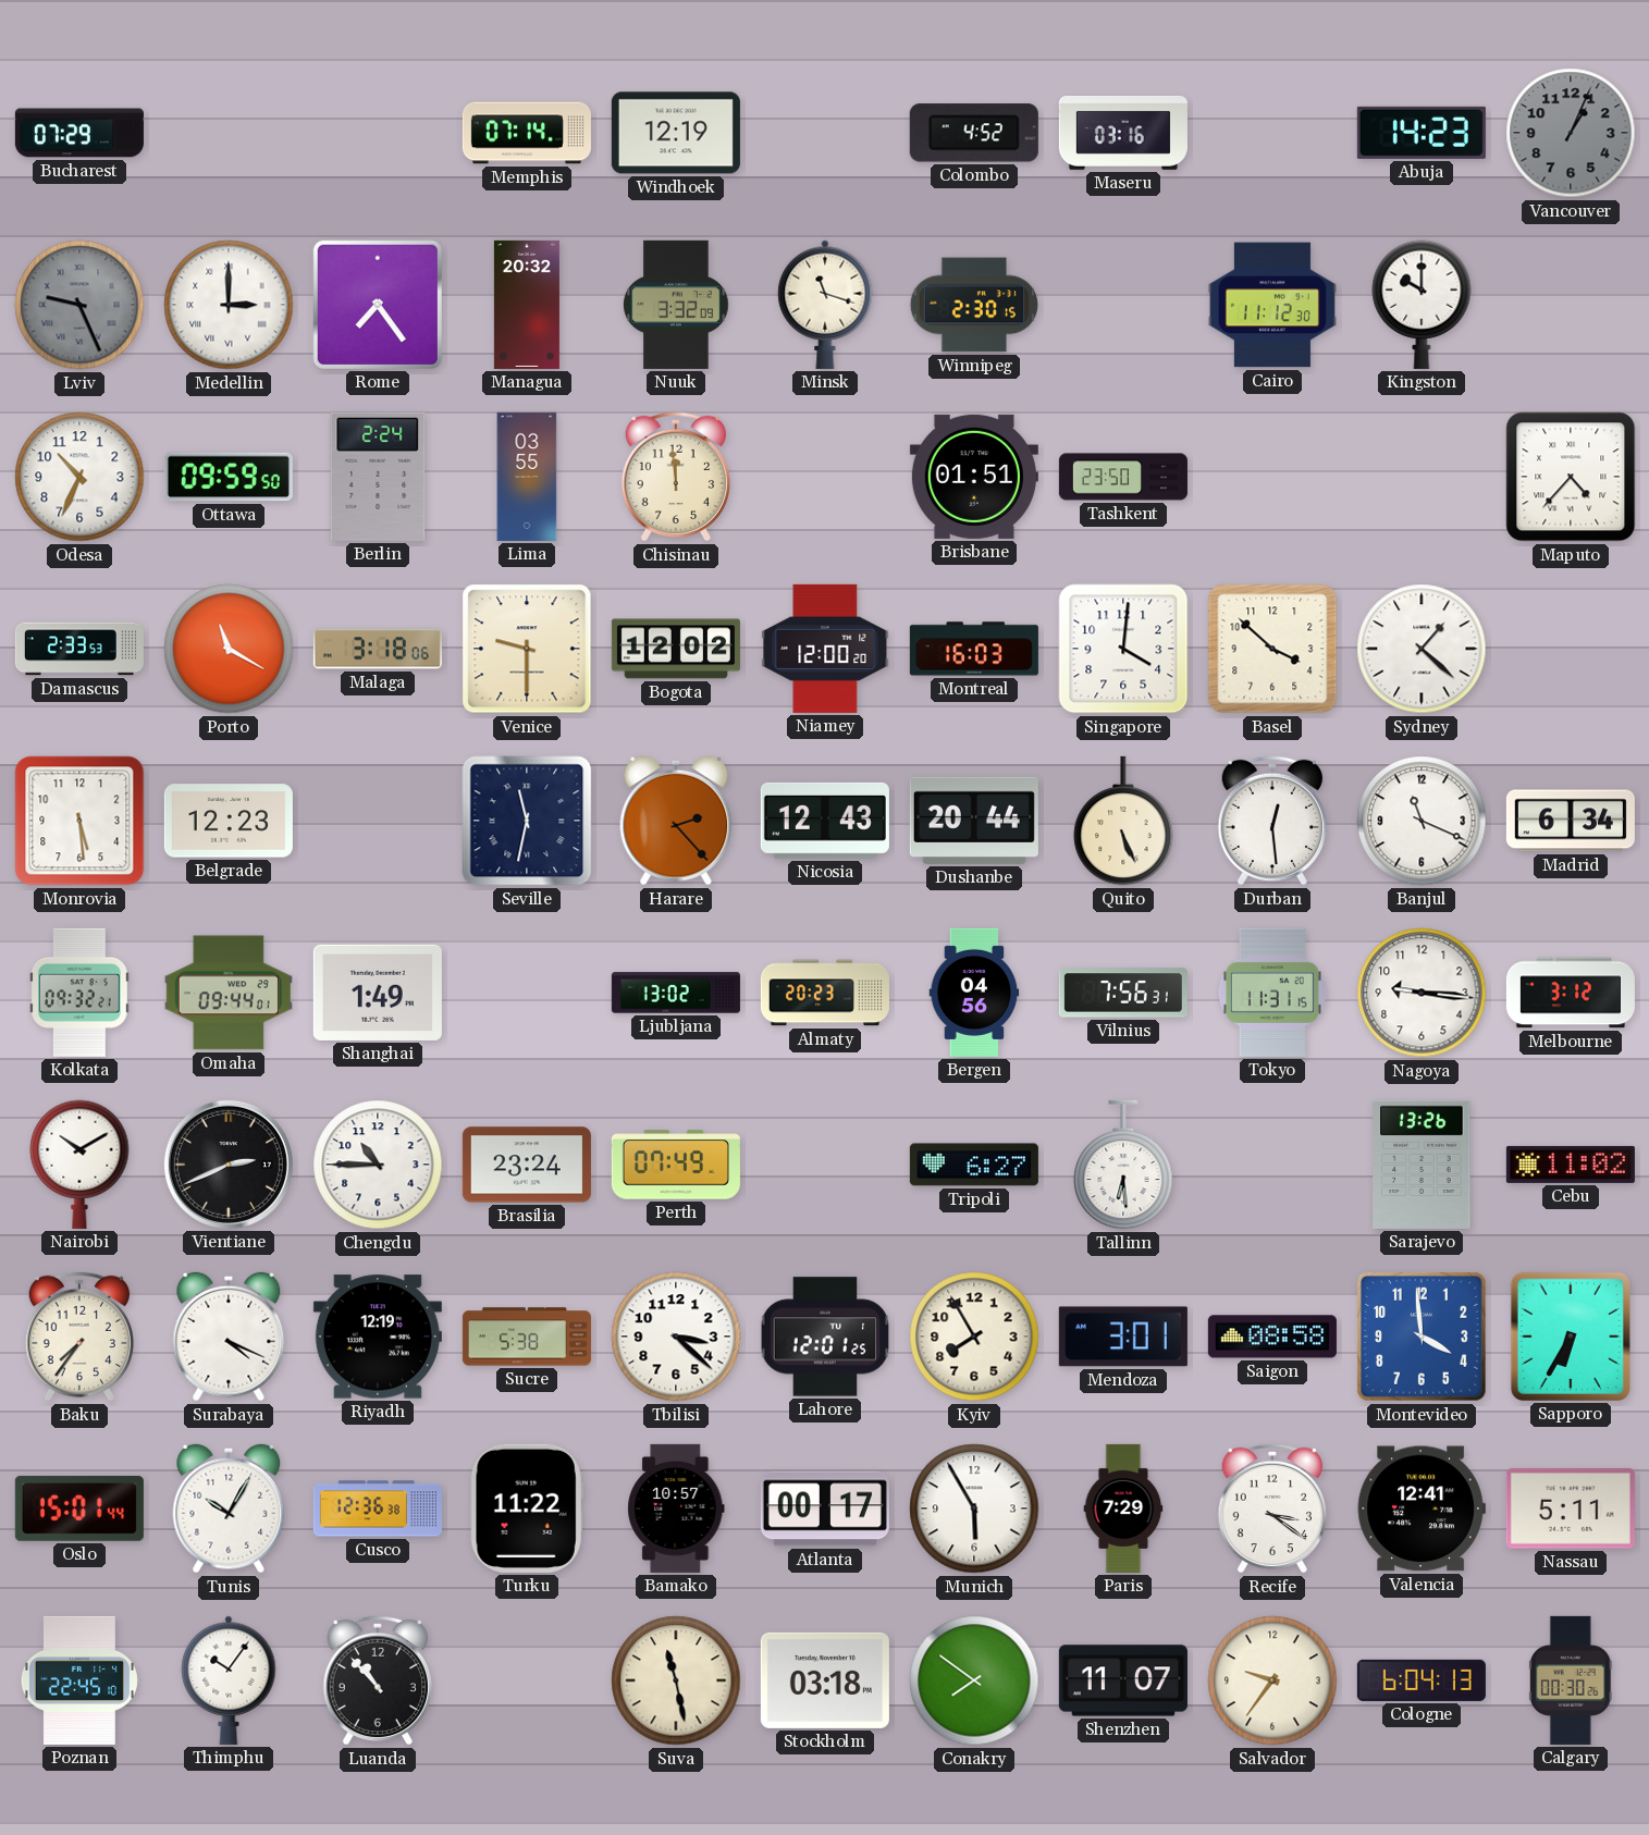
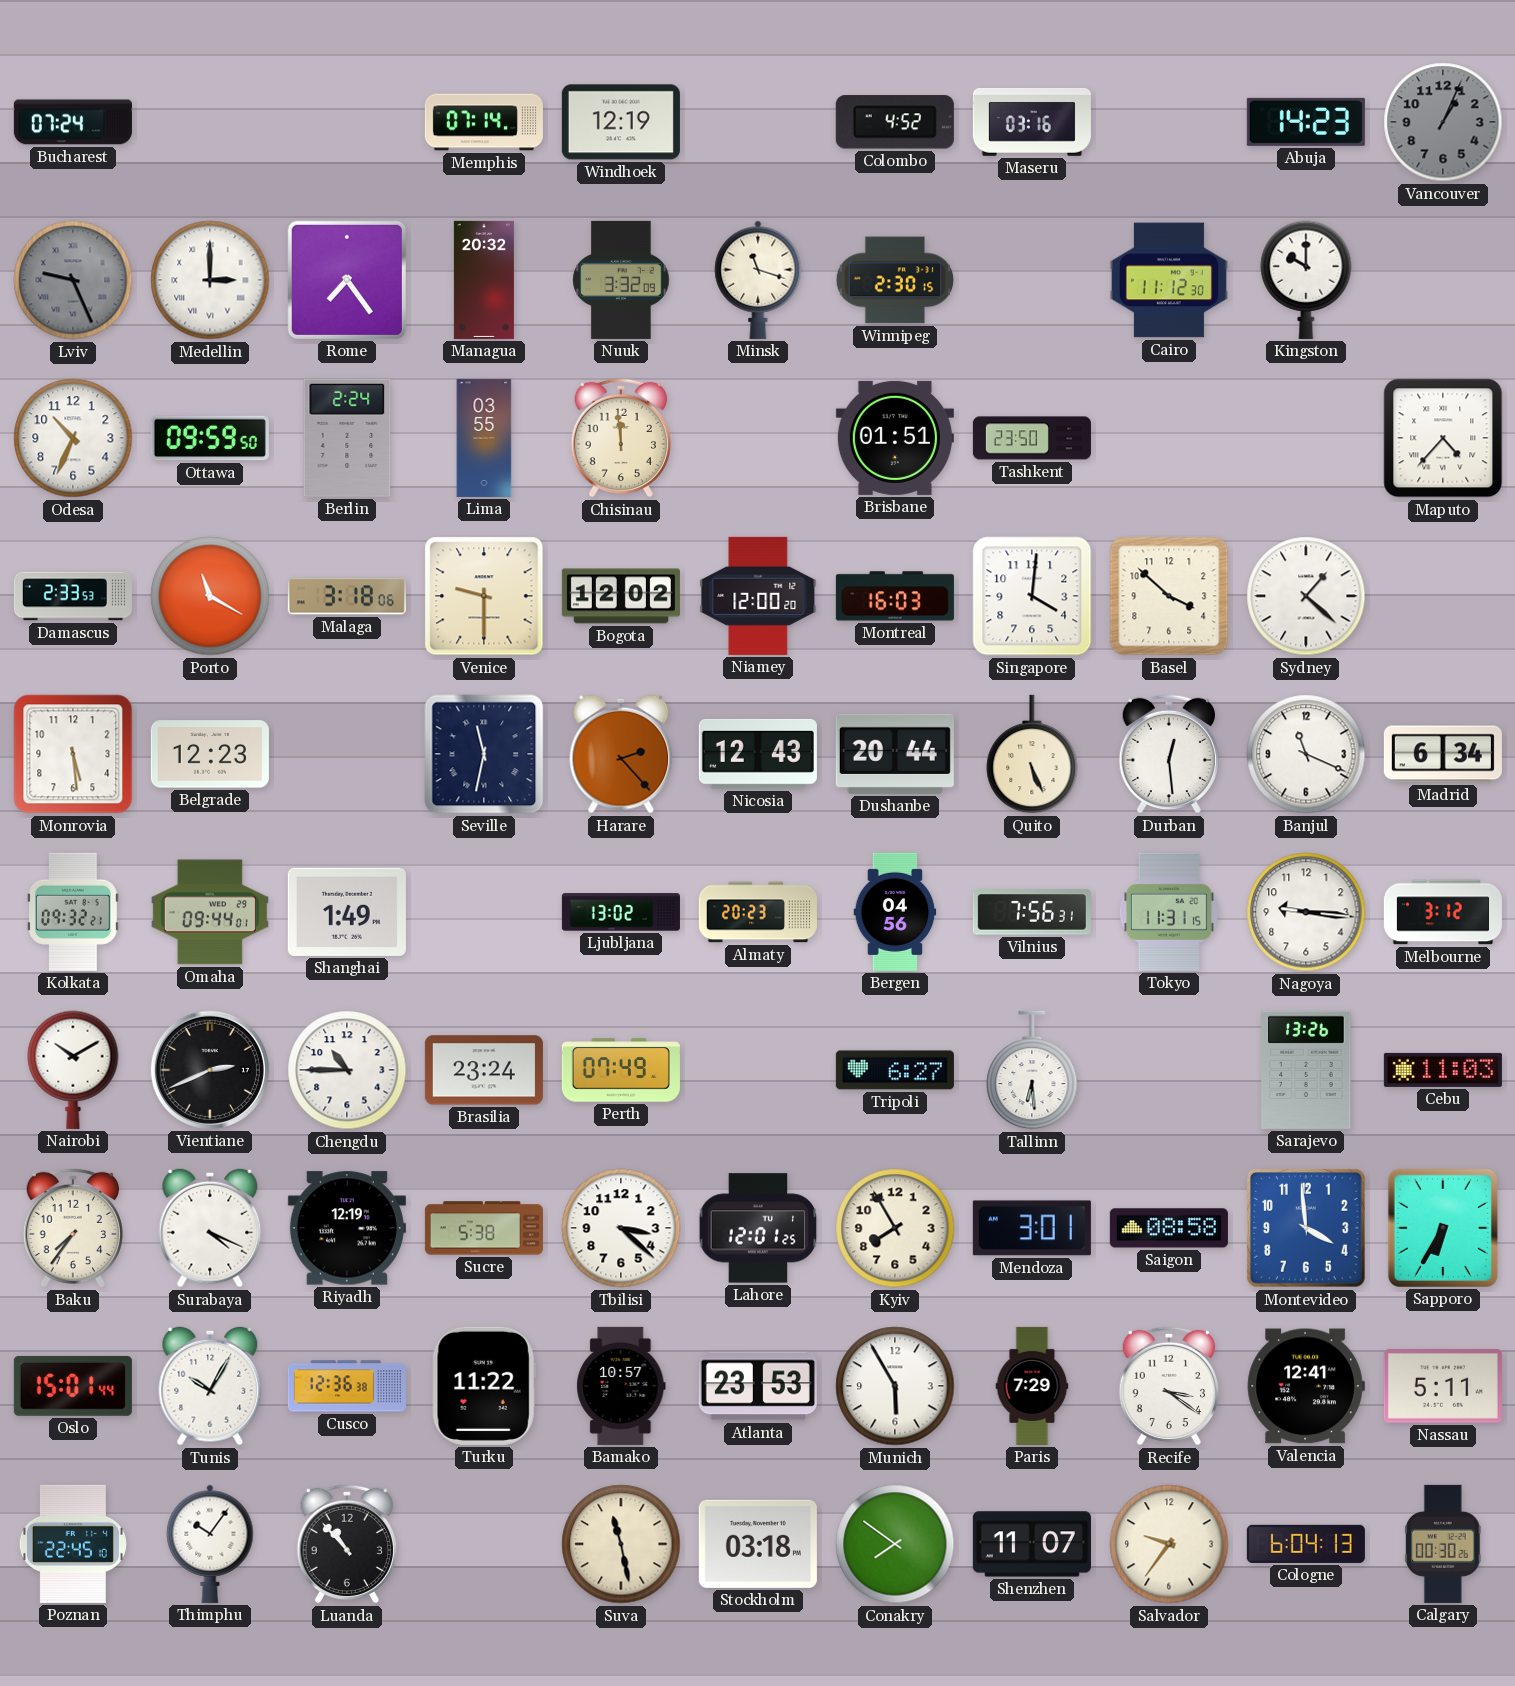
Bucharest: 07:29 -> 07:24 (73, 122)
Cebu: 11:02 -> 11:03 (1443, 1070)
Atlanta: 00:17 -> 23:53 (758, 1386)
